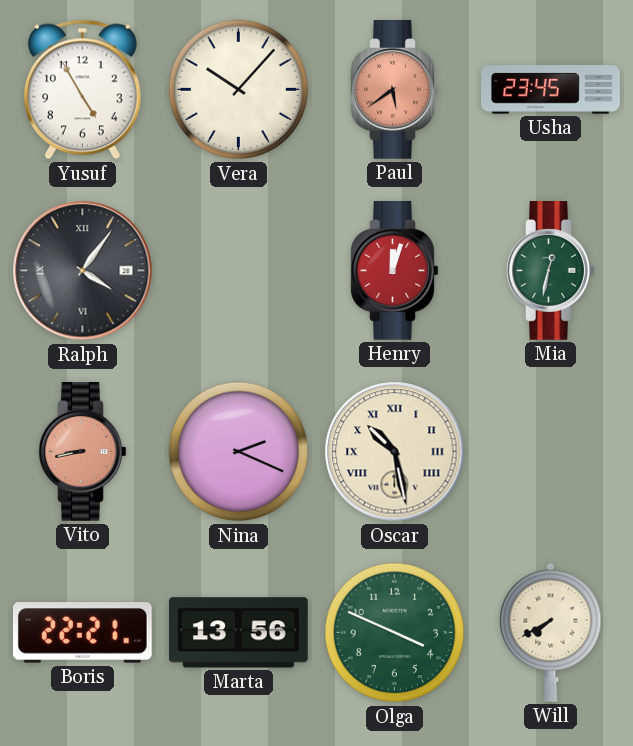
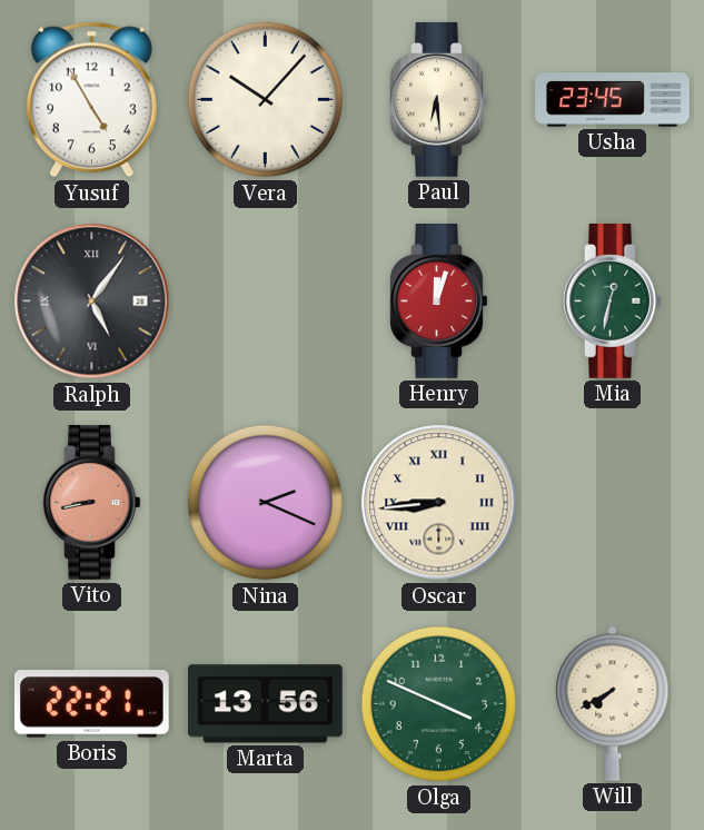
Paul: 5:39 -> 6:29 (439, 100)
Paul dial: salmon -> cream (439, 100)
Ralph: 4:06 -> 5:06 (92, 302)
Oscar: 10:28 -> 8:44 (439, 503)
